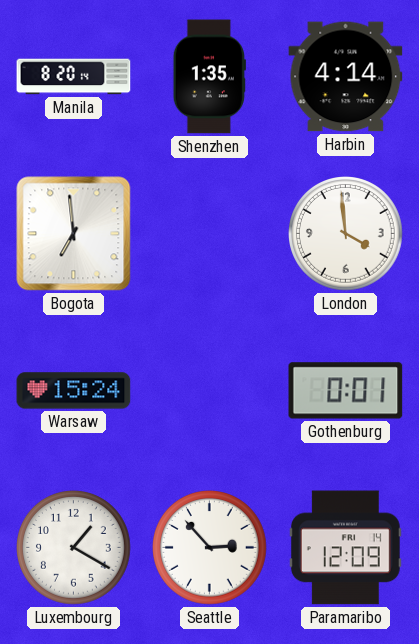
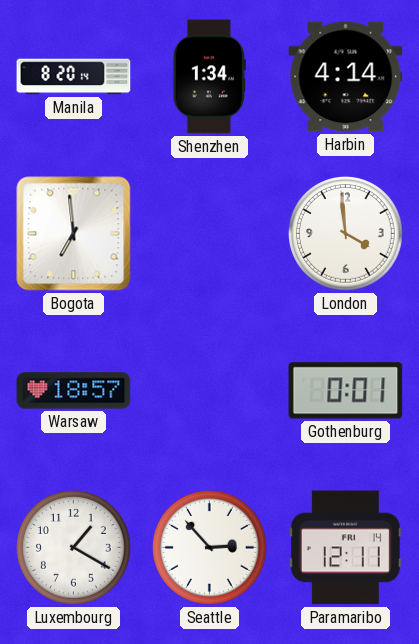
Shenzhen: 1:35 -> 1:34 (209, 77)
Warsaw: 15:24 -> 18:57 (74, 391)
Paramaribo: 12:09 -> 12:11 (345, 548)
